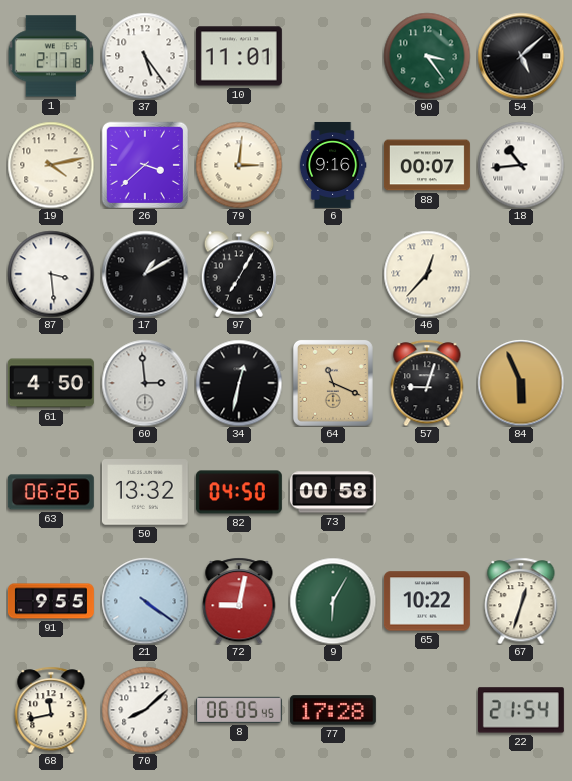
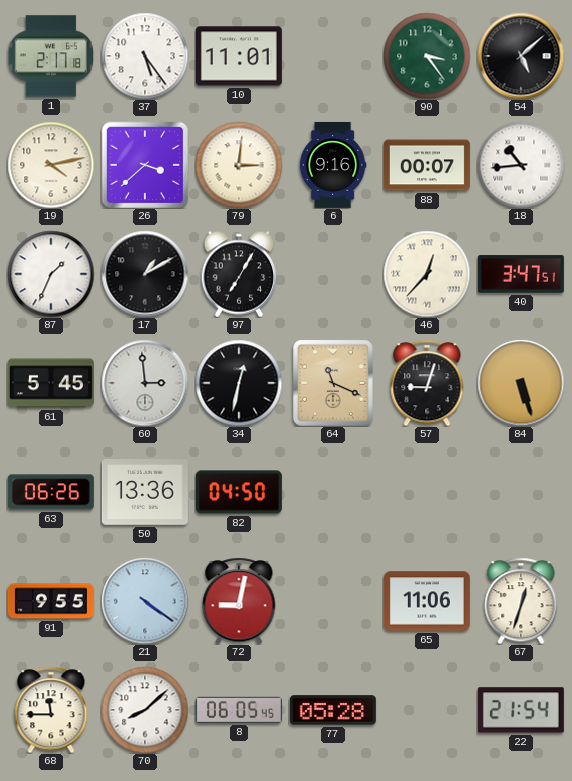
87: 3:29 -> 1:34 (51, 274)
40: none -> 3:47 (521, 274)
61: 4:50 -> 5:45 (51, 383)
84: 5:56 -> 5:27 (521, 383)
50: 13:32 -> 13:36 (145, 492)
73: 00:58 -> none (333, 492)
9: 6:05 -> none (333, 601)
65: 10:22 -> 11:06 (427, 601)
68: 11:43 -> 11:45 (51, 710)
77: 17:28 -> 05:28 (333, 710)
